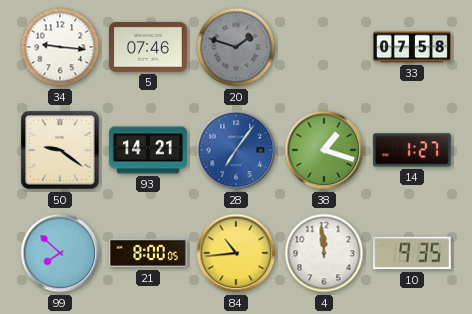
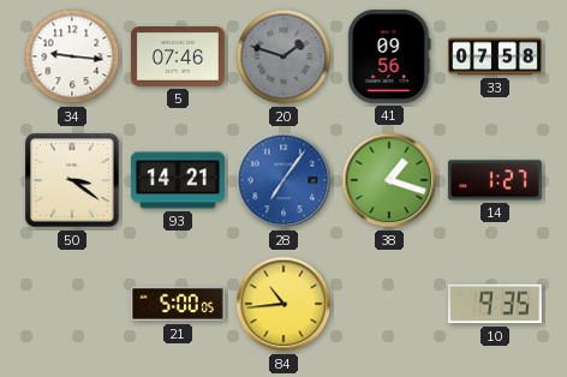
41: none -> 09:56 (389, 56)
50: 9:21 -> 3:21 (72, 180)
99: 7:52 -> none (60, 253)
21: 8:00 -> 5:00 (178, 304)
4: 11:59 -> none (324, 253)
